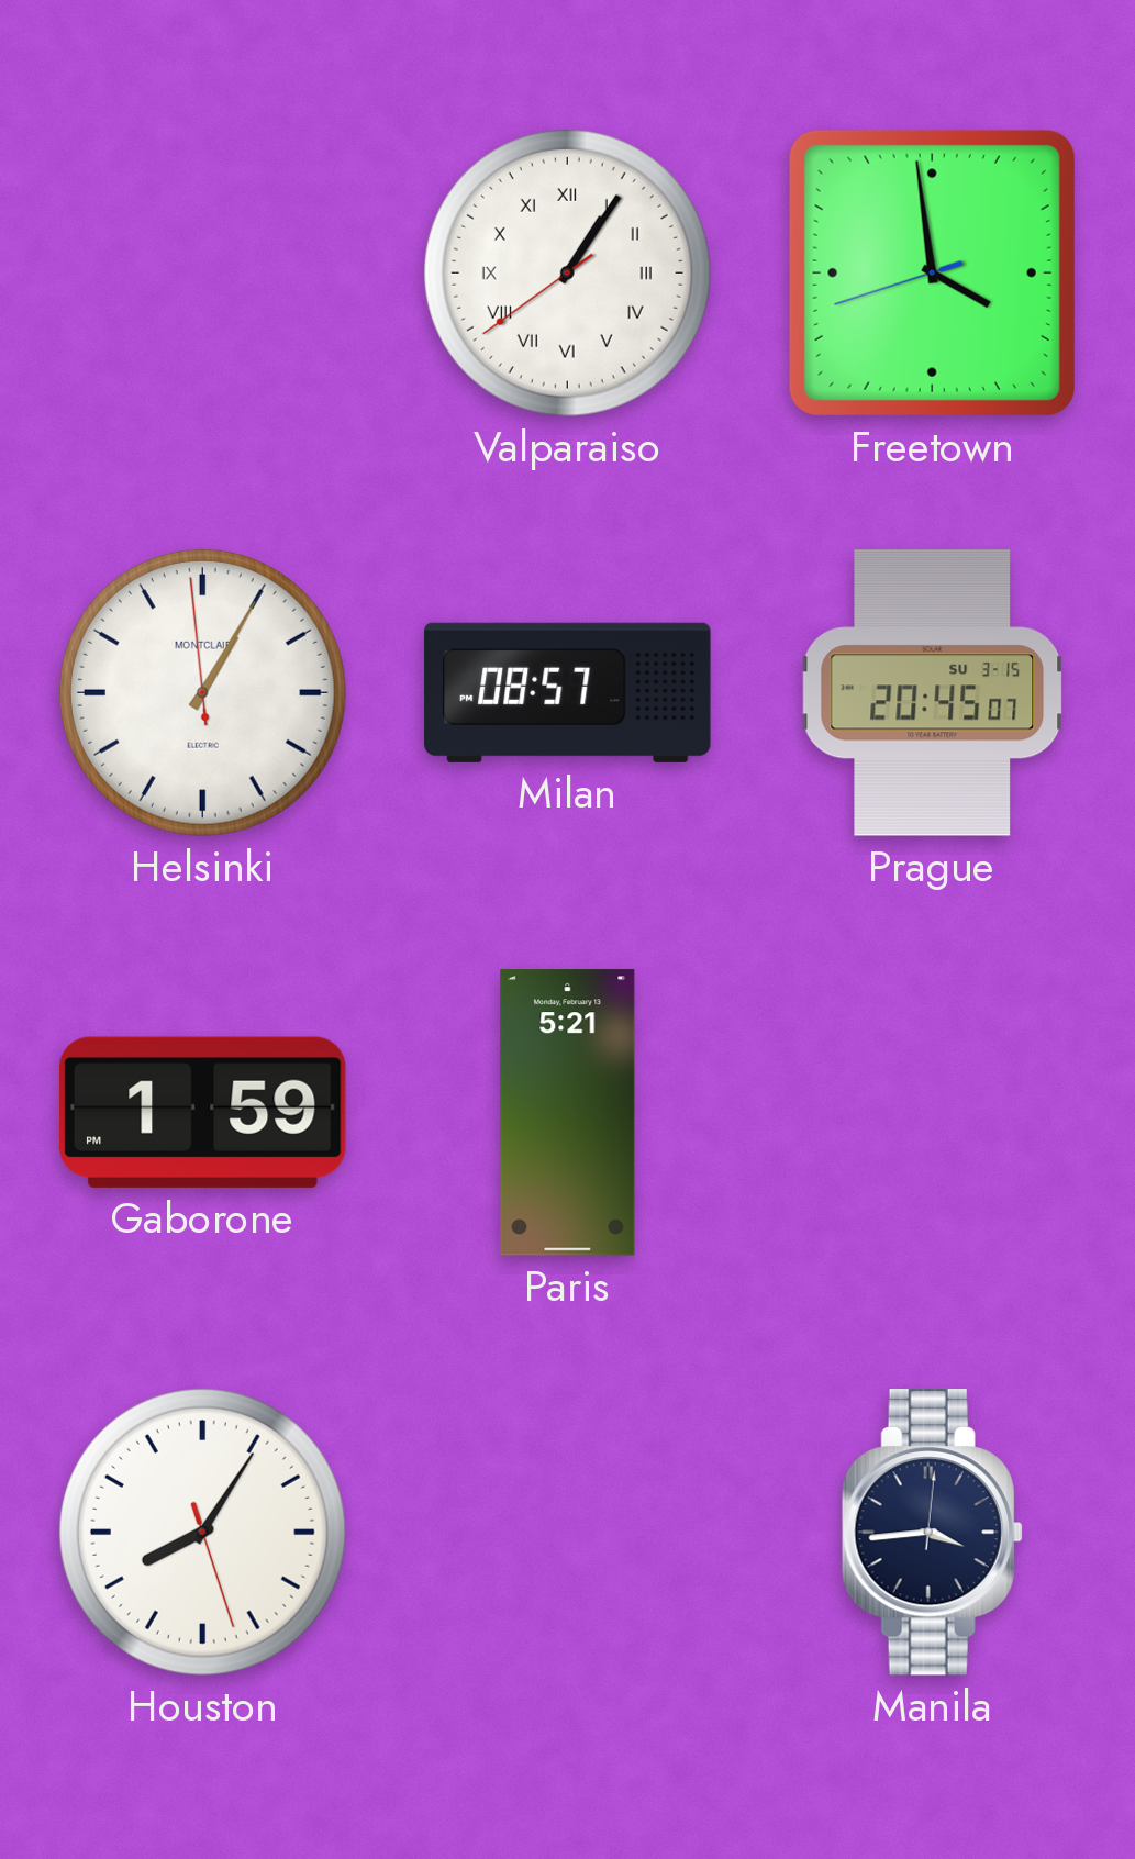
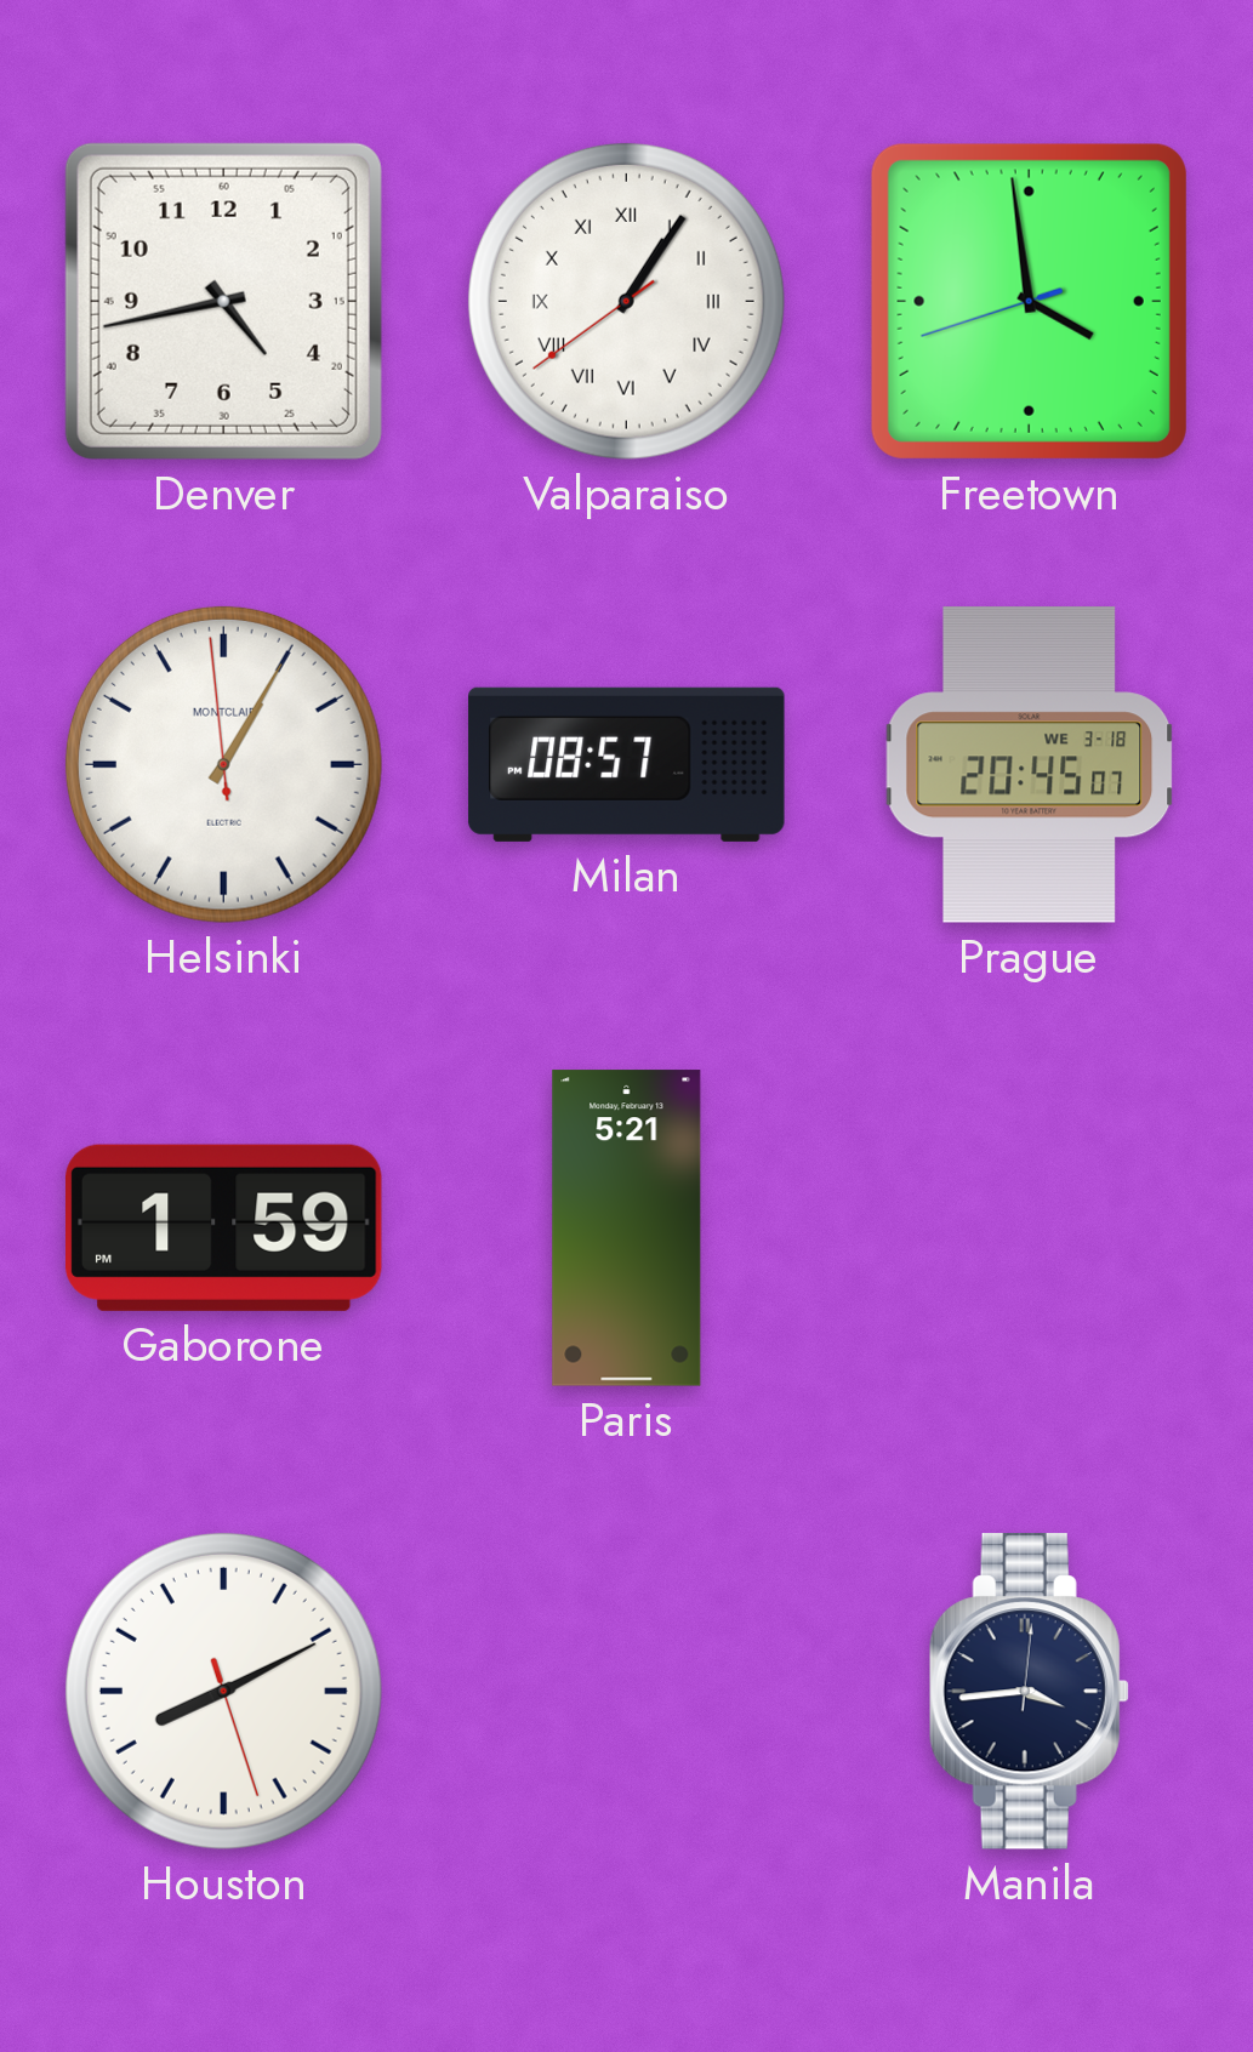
Denver: none -> 4:43 (223, 301)
Prague date: SU 3-15 -> WE 3-18 (1030, 765)
Houston: 8:05 -> 8:10 (223, 1691)
